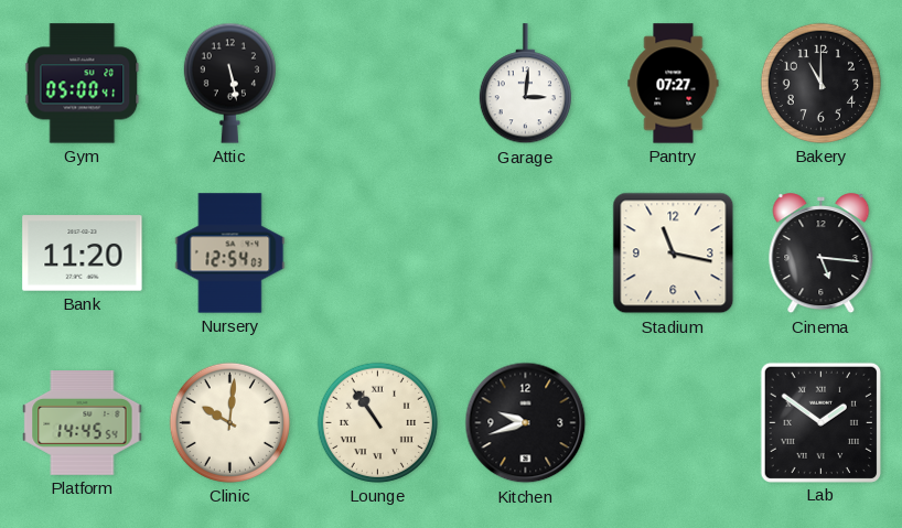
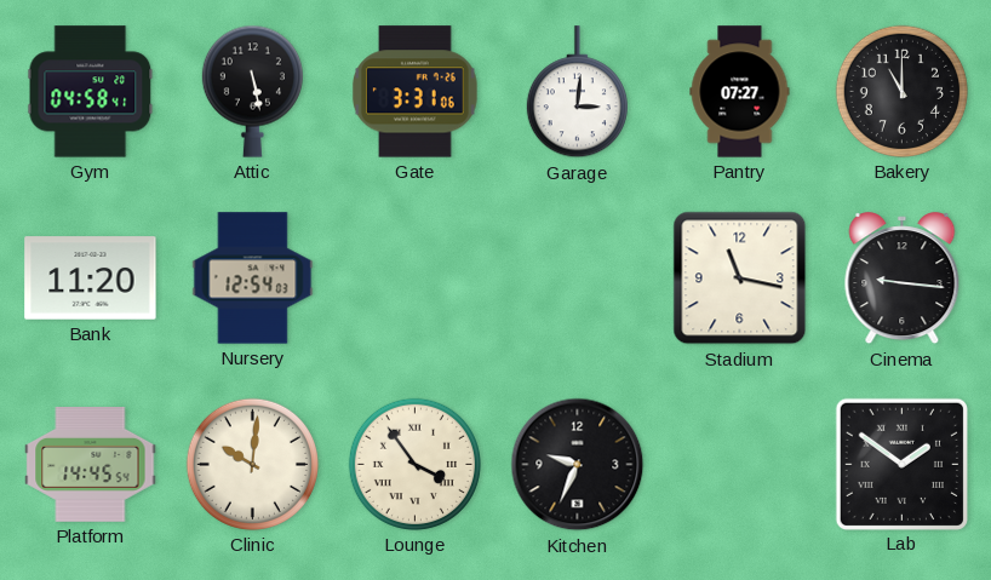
Gym: 05:00 -> 04:58 (91, 92)
Gate: none -> 3:31 (416, 92)
Cinema: 5:16 -> 9:16 (903, 278)
Lounge: 10:54 -> 3:54 (414, 464)
Kitchen: 9:42 -> 9:34 (578, 465)
